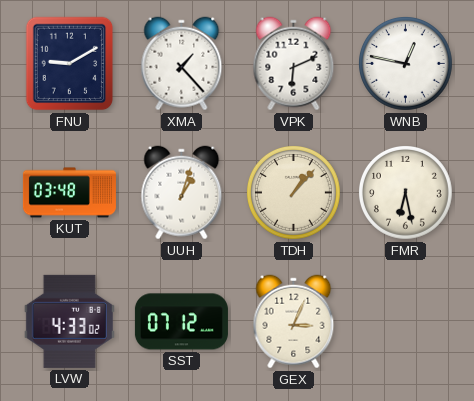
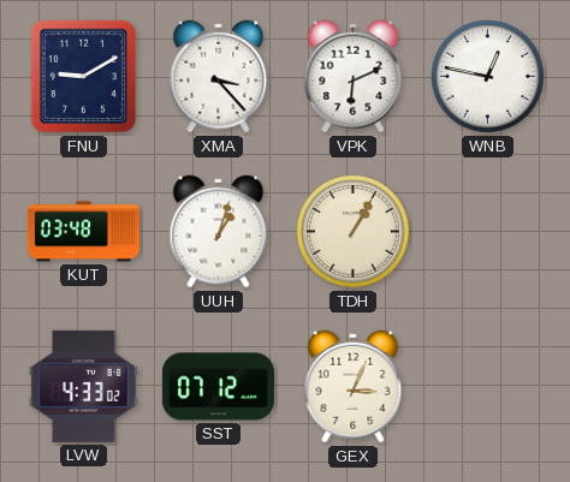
XMA: 1:23 -> 3:23 (219, 77)
TDH: 1:07 -> 1:05 (354, 232)
FMR: 6:28 -> none (406, 193)
